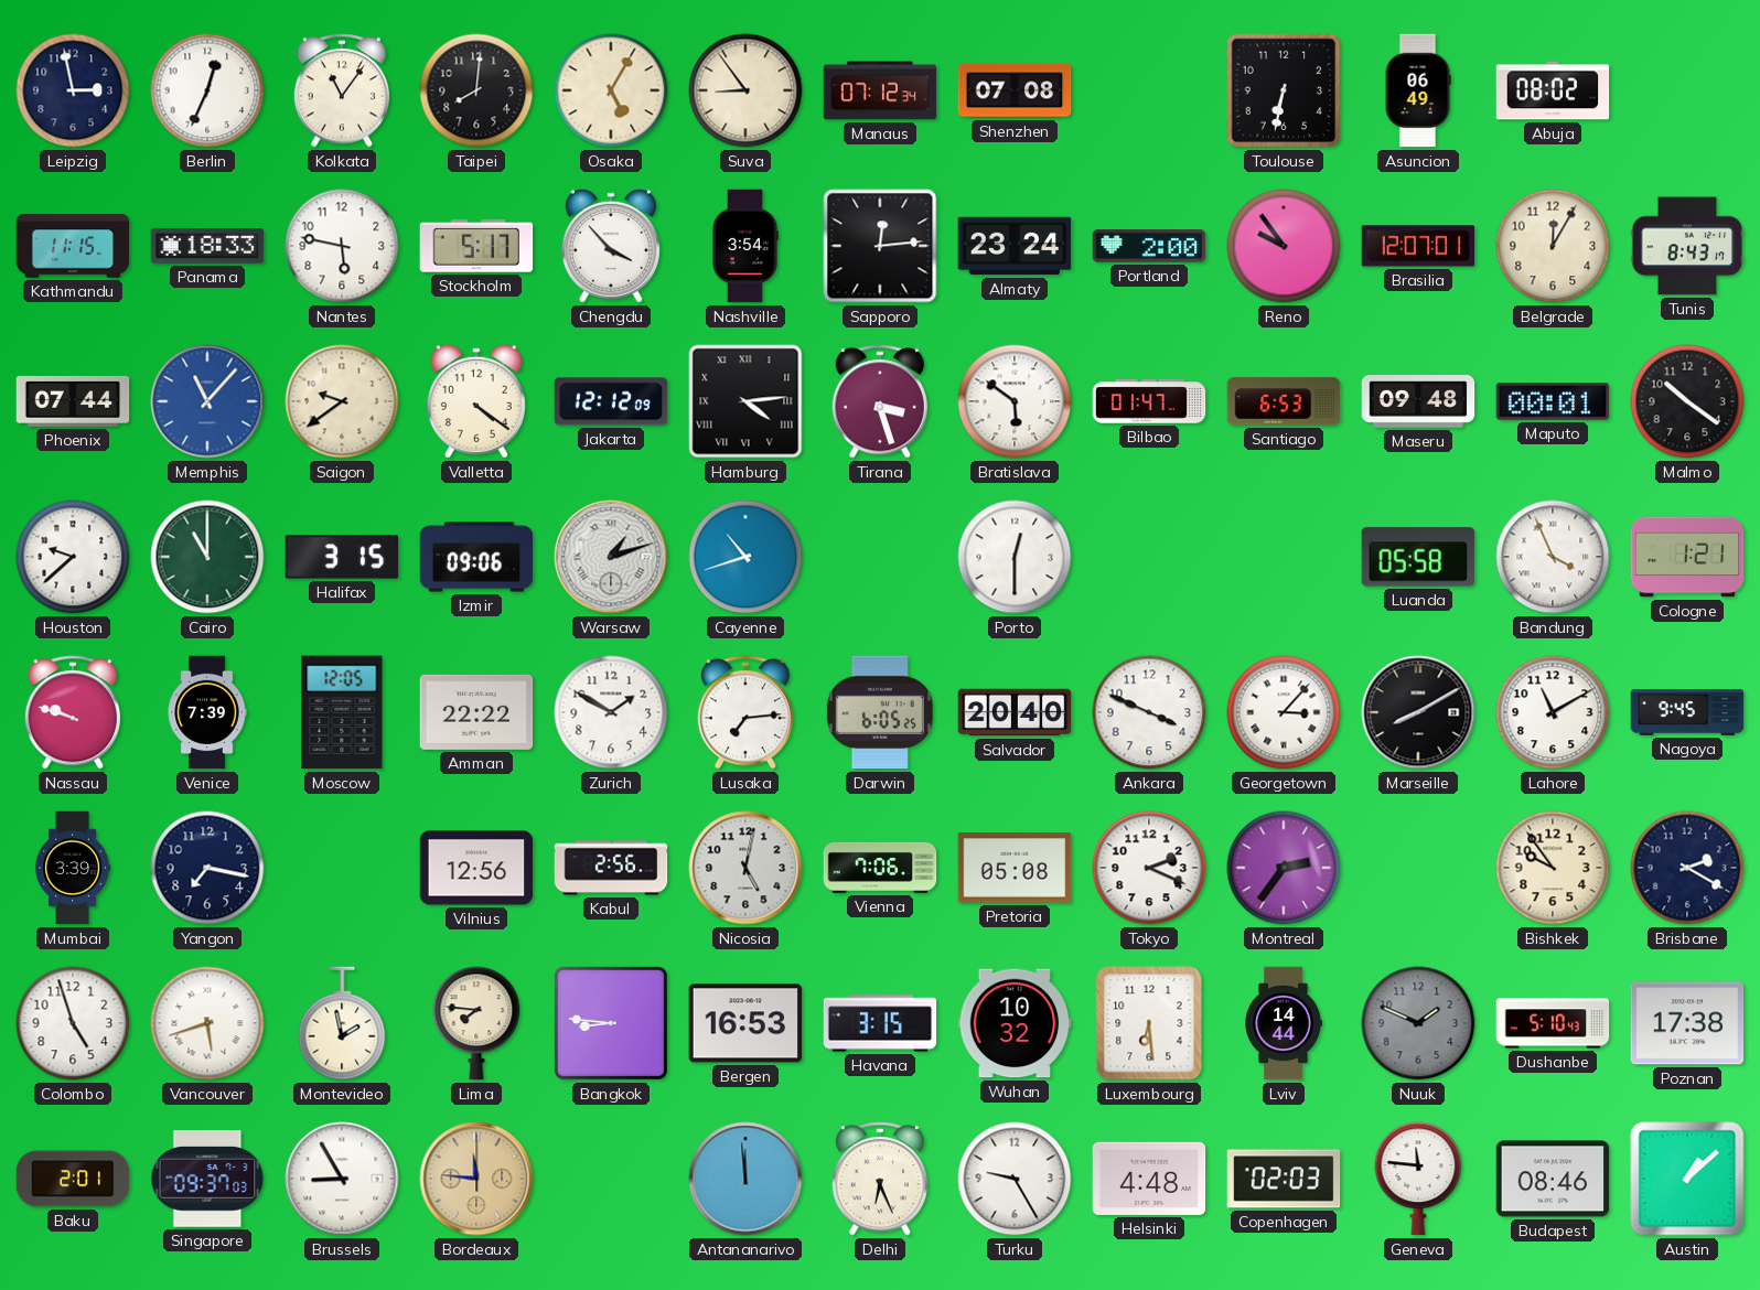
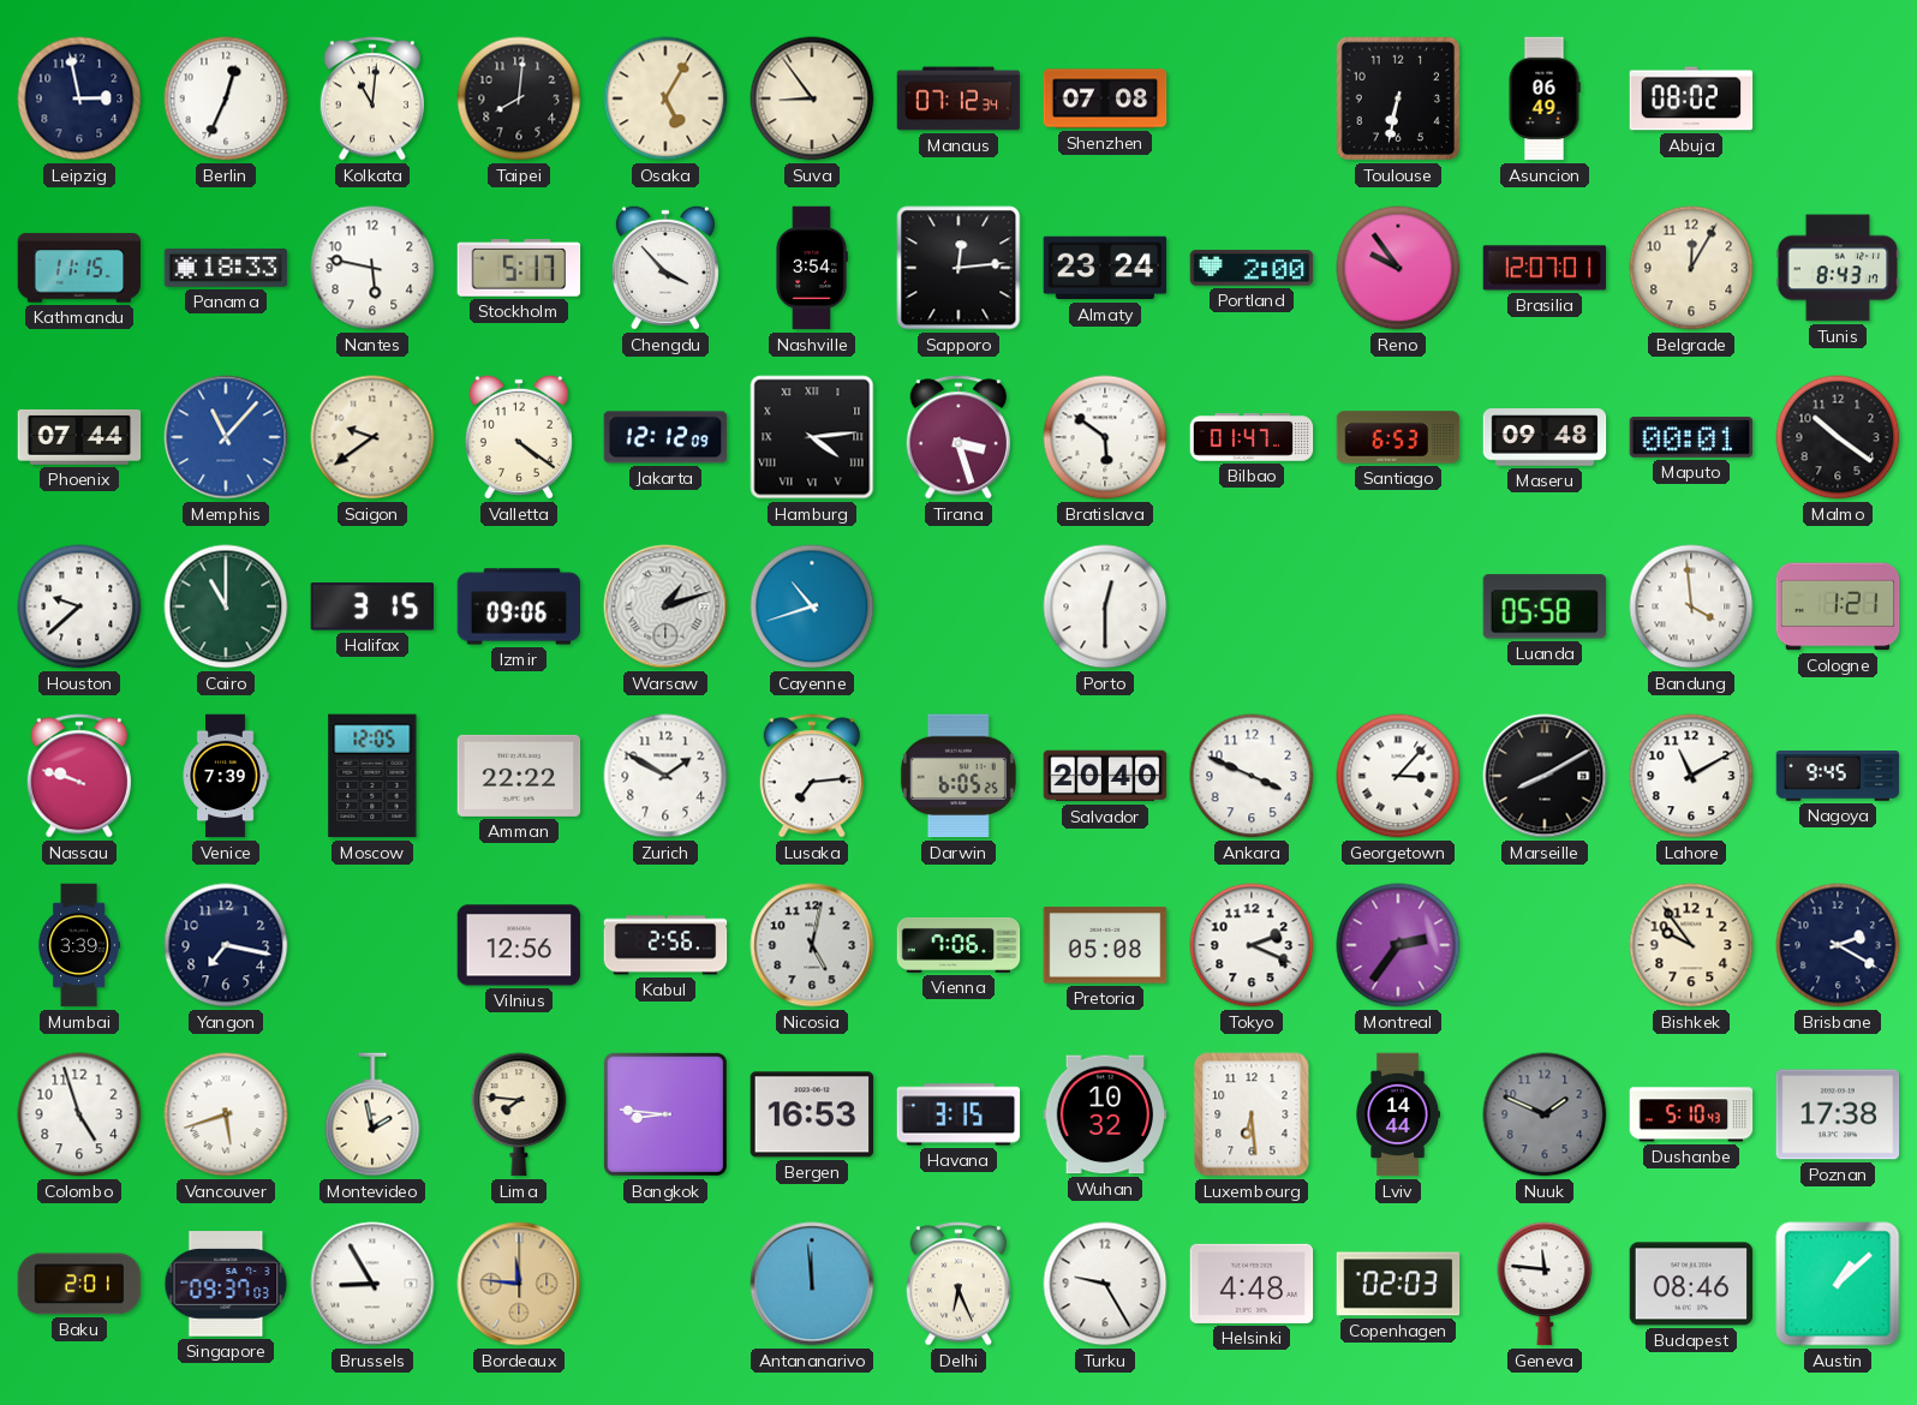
Kolkata: 11:06 -> 11:01 (371, 98)
Bandung: 3:56 -> 3:59 (1691, 606)
